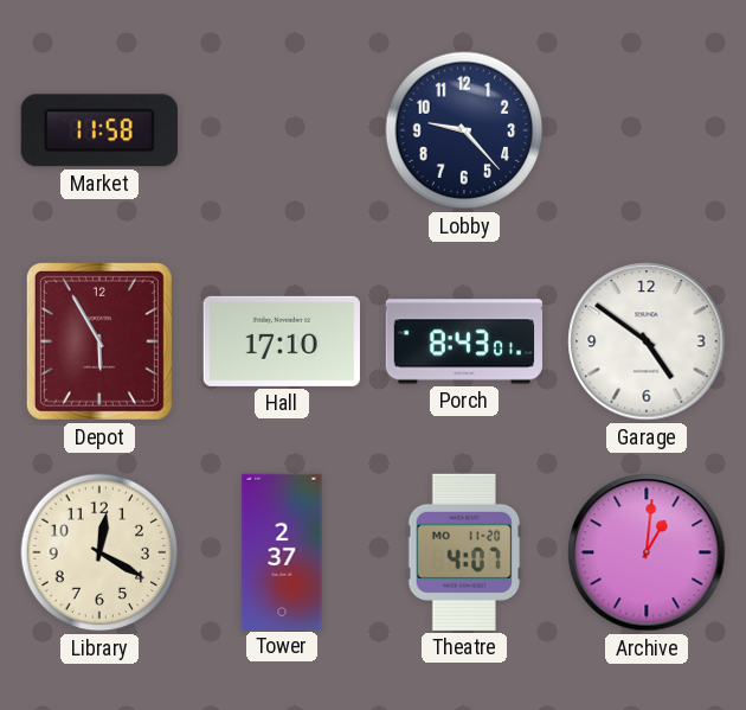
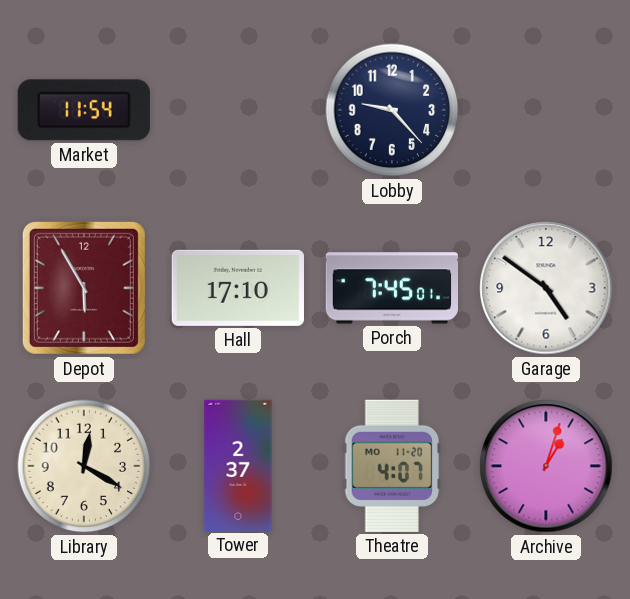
Market: 11:58 -> 11:54 (84, 110)
Porch: 8:43 -> 7:45 (391, 288)
Archive: 1:01 -> 1:03 (546, 466)
